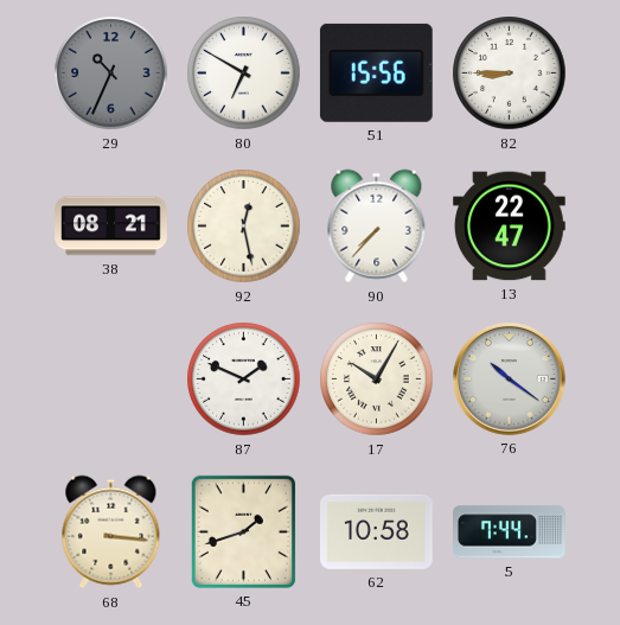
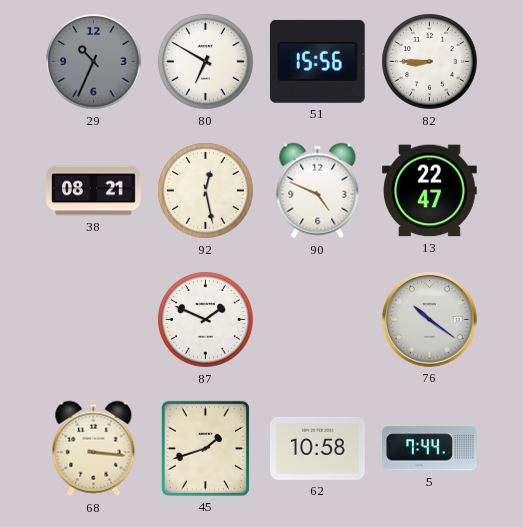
90: 7:37 -> 4:49 (318, 191)
17: 10:05 -> none (377, 380)
